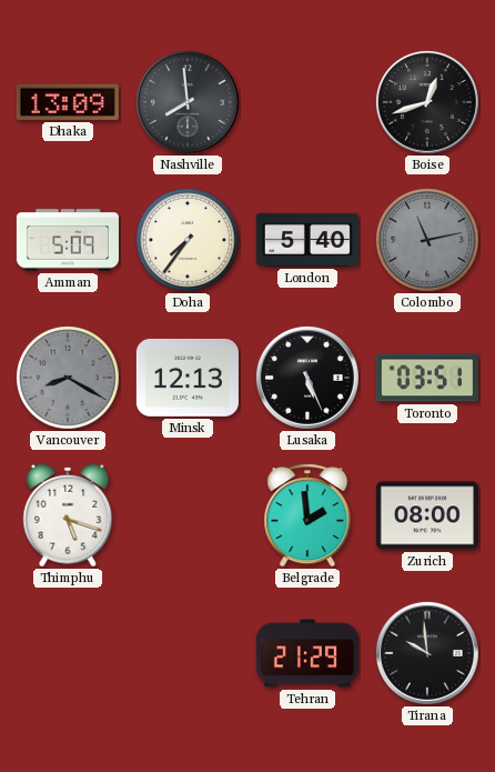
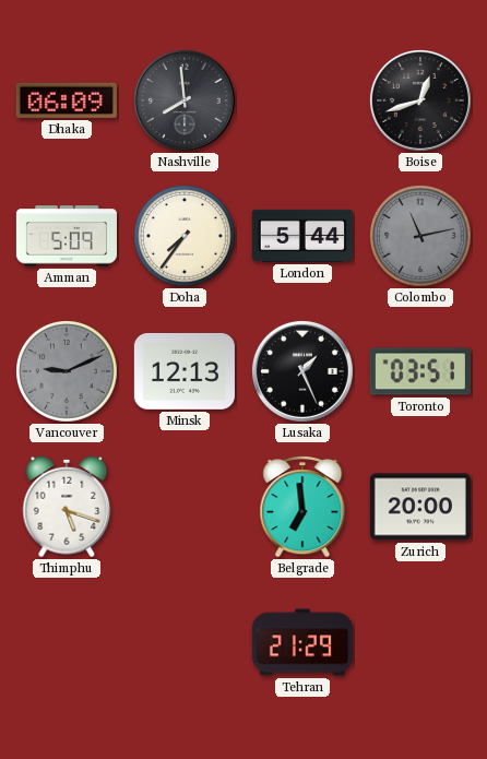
Dhaka: 13:09 -> 06:09 (67, 100)
London: 5:40 -> 5:44 (302, 236)
Vancouver: 8:20 -> 9:11 (68, 372)
Lusaka: 5:26 -> 1:26 (302, 371)
Belgrade: 1:59 -> 6:59 (302, 507)
Zurich: 08:00 -> 20:00 (420, 507)
Tirana: 9:59 -> none (427, 653)
